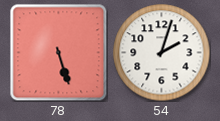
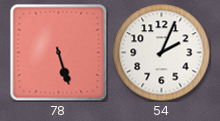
54: 2:03 -> 2:04 (161, 52)
